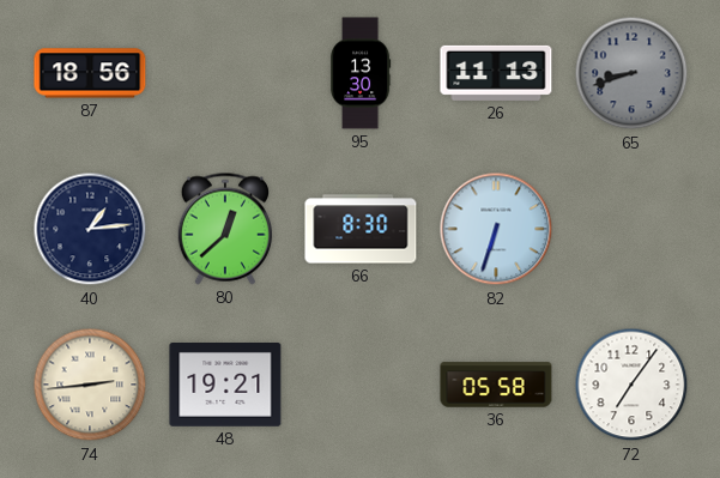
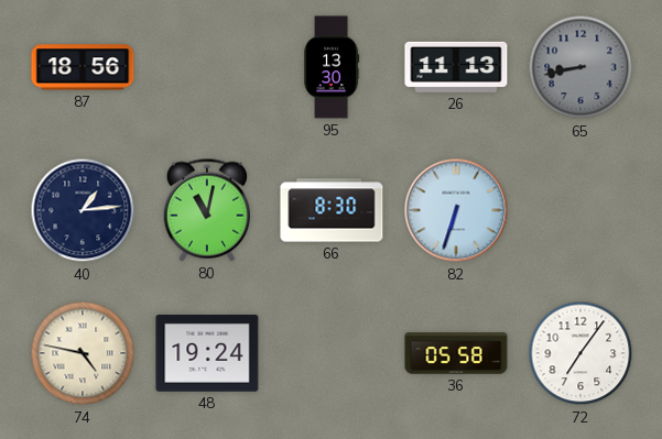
65: 8:42 -> 8:43 (580, 67)
80: 12:38 -> 11:02 (206, 210)
74: 2:44 -> 4:47 (83, 353)
48: 19:21 -> 19:24 (207, 354)
